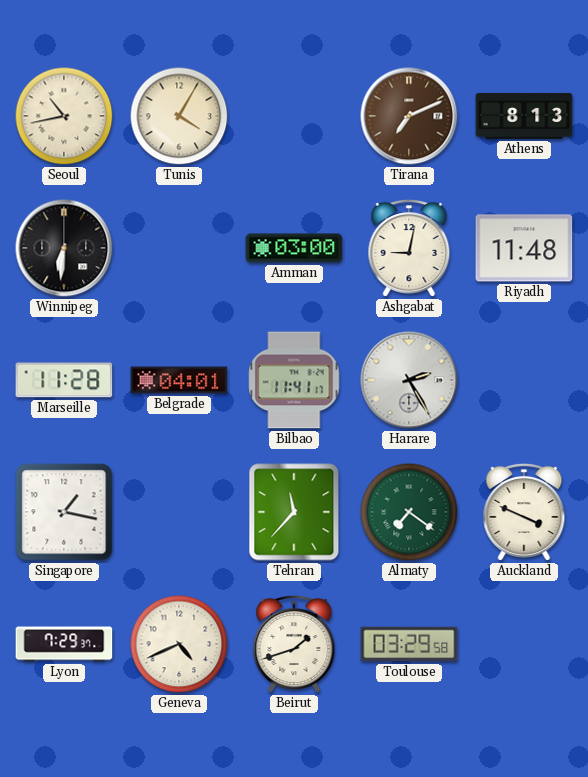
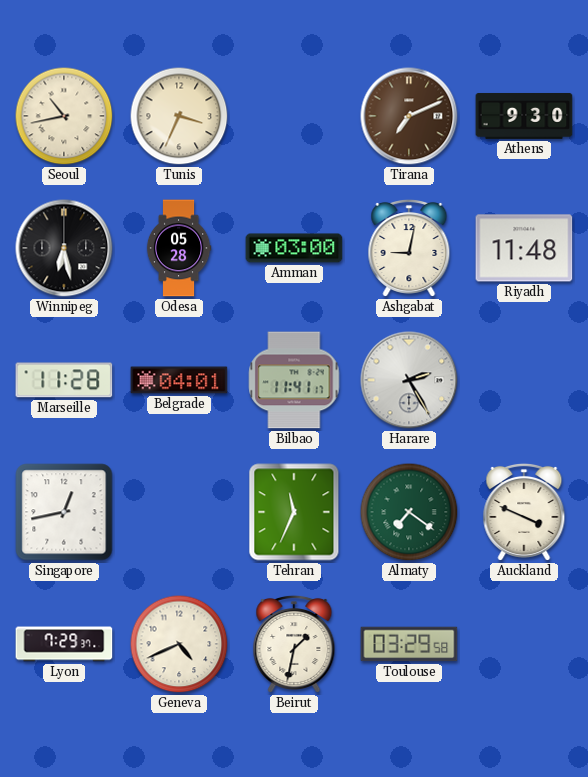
Tunis: 4:05 -> 3:34 (179, 116)
Athens: 8:13 -> 9:30 (524, 116)
Winnipeg: 6:31 -> 6:28 (64, 248)
Odesa: none -> 05:28 (179, 248)
Singapore: 1:17 -> 12:43 (64, 512)
Tehran: 11:37 -> 11:34 (294, 512)
Beirut: 1:42 -> 1:32 (294, 644)
